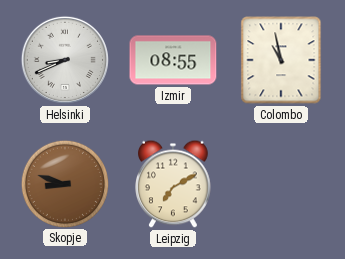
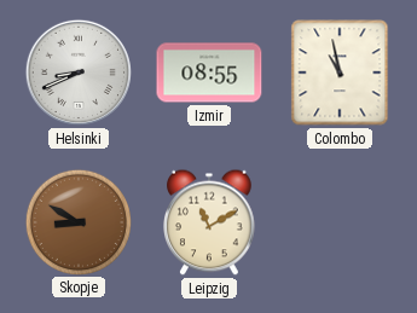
Skopje: 8:48 -> 8:50 (77, 221)
Leipzig: 7:10 -> 11:10 (209, 222)
